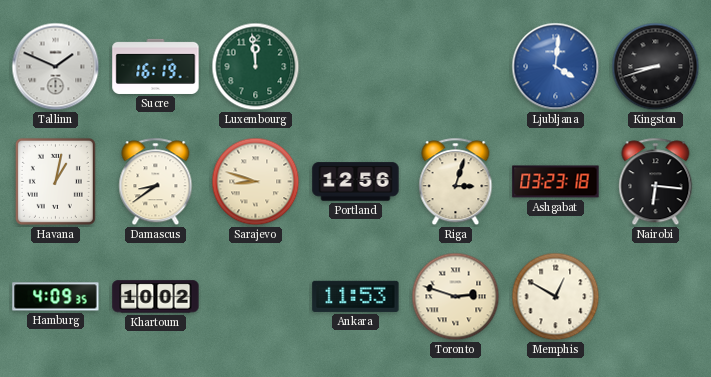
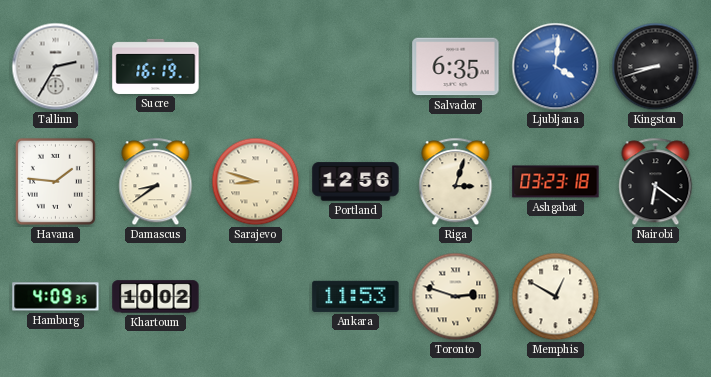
Tallinn: 1:49 -> 2:35 (56, 67)
Luxembourg: 11:59 -> none (256, 67)
Salvador: none -> 6:35 (456, 67)
Havana: 1:02 -> 1:46 (55, 181)
Nairobi: 6:16 -> 6:21 (656, 182)
